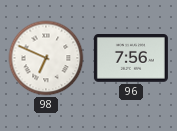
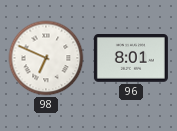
96: 7:56 -> 8:01 (131, 58)
